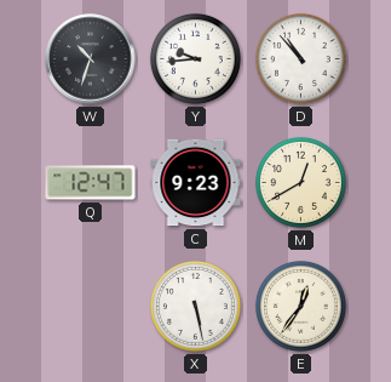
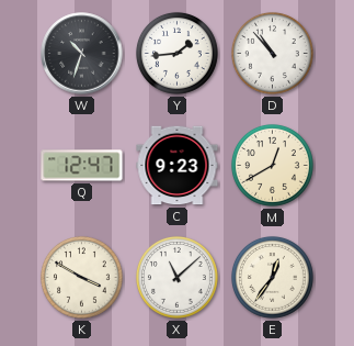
Y: 9:44 -> 1:44 (176, 54)
K: none -> 3:50 (81, 278)
X: 5:28 -> 11:08 (176, 278)
